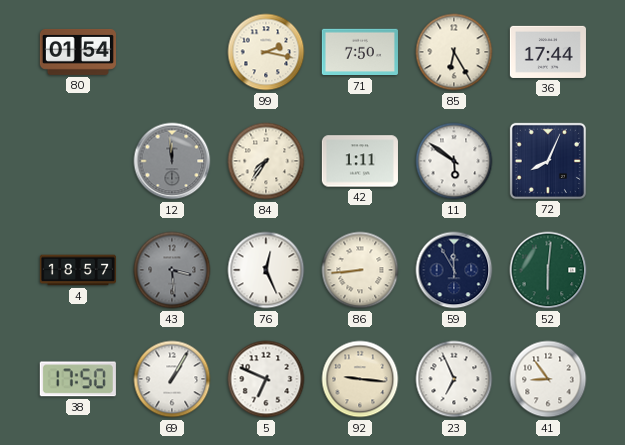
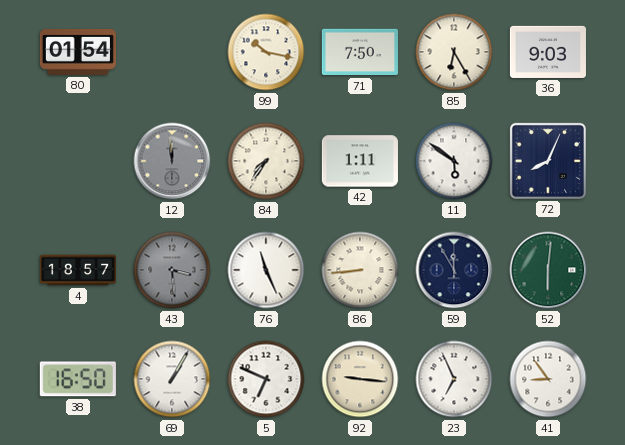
99: 2:17 -> 10:17 (266, 52)
36: 17:44 -> 9:03 (548, 52)
76: 12:26 -> 11:26 (266, 270)
38: 17:50 -> 16:50 (78, 379)
